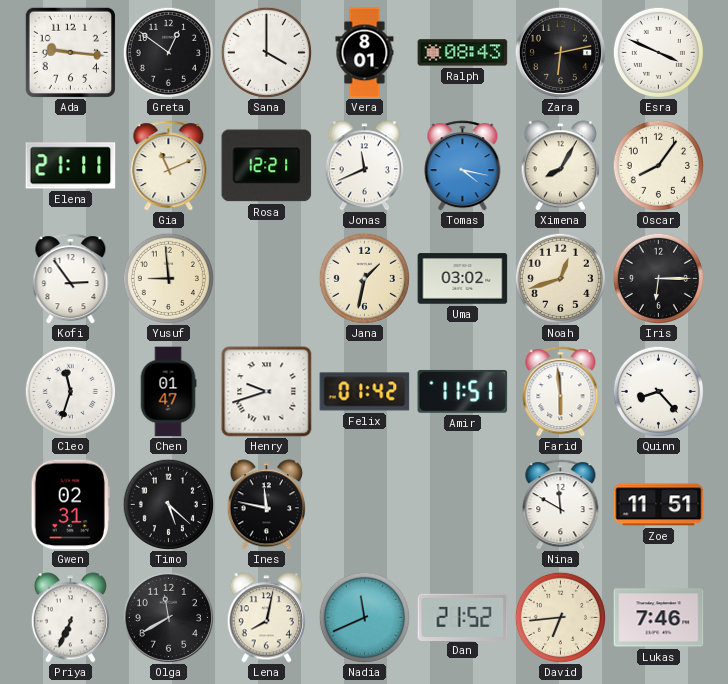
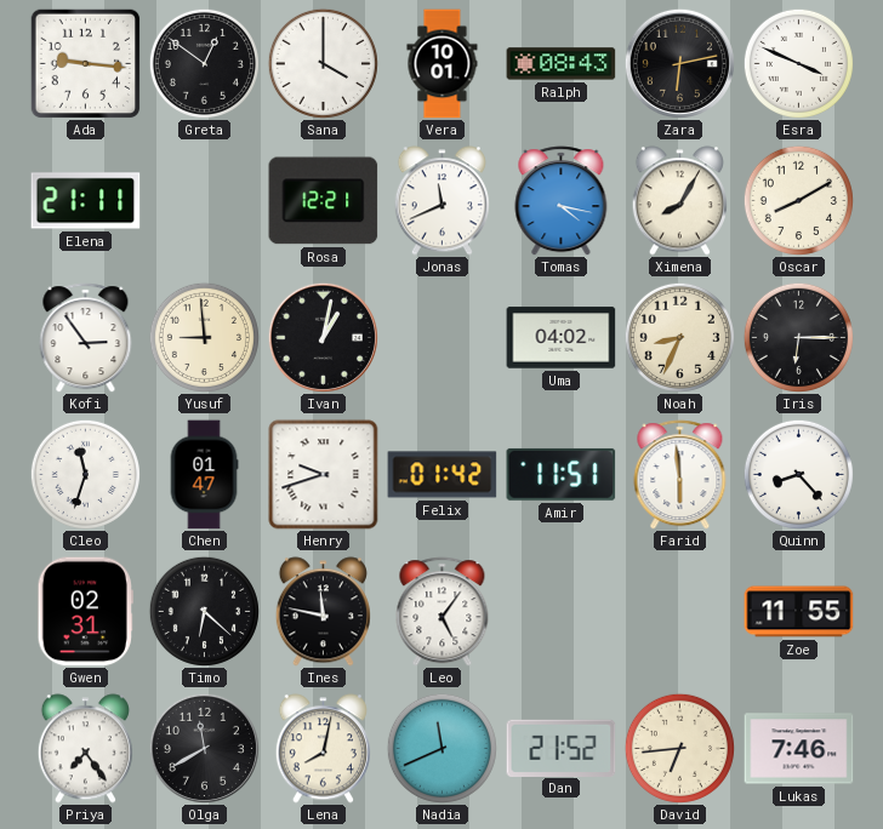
Vera: 8:01 -> 10:01 (443, 64)
Gia: 11:11 -> none (169, 166)
Oscar: 8:06 -> 8:10 (798, 200)
Ivan: none -> 1:02 (323, 337)
Jana: 1:32 -> none (364, 278)
Uma: 03:02 -> 04:02 (562, 338)
Noah: 12:42 -> 8:34 (679, 337)
Timo: 5:22 -> 6:22 (204, 611)
Leo: none -> 5:06 (443, 612)
Nina: 11:50 -> none (561, 505)
Zoe: 11:51 -> 11:55 (799, 612)
Priya: 6:34 -> 7:24 (85, 749)
